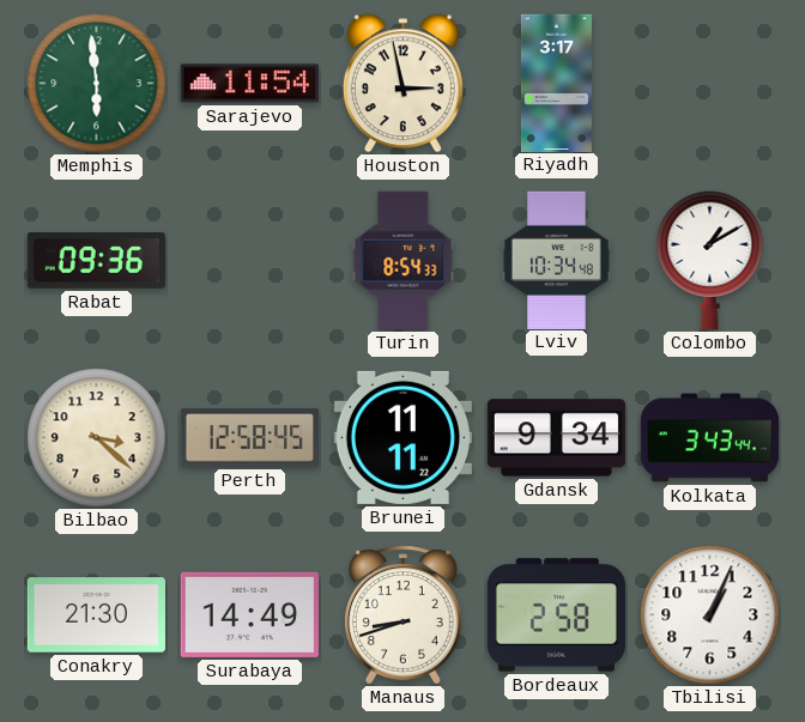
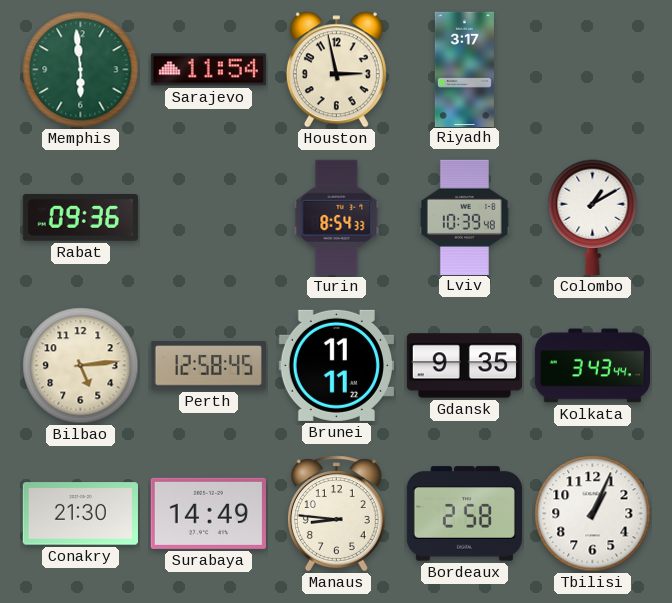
Lviv: 10:34 -> 10:39 (464, 217)
Bilbao: 3:22 -> 5:14 (81, 366)
Gdansk: 9:34 -> 9:35 (464, 366)
Manaus: 8:42 -> 8:46 (336, 514)
